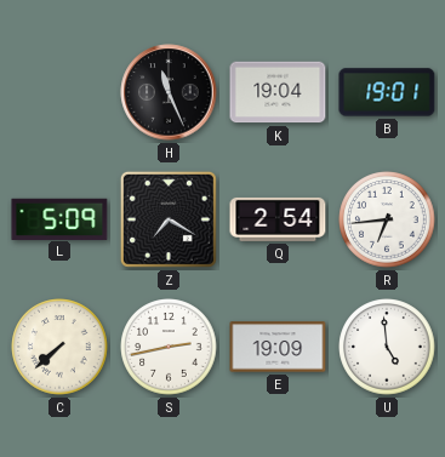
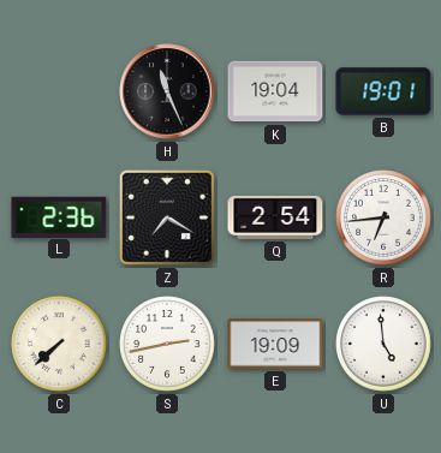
L: 5:09 -> 2:36 (59, 216)
